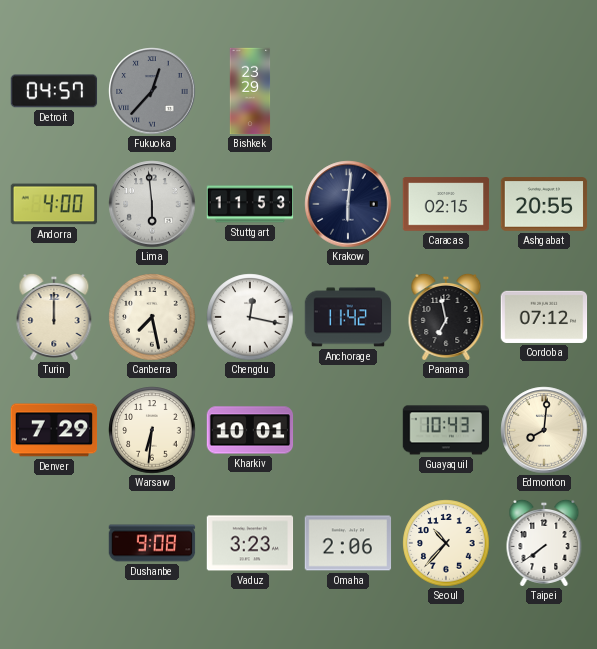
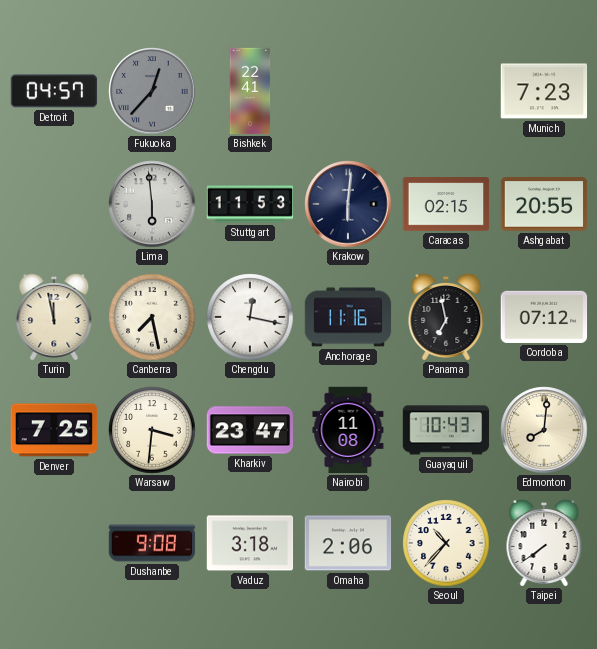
Bishkek: 23:29 -> 22:41 (250, 91)
Munich: none -> 7:23 (544, 91)
Andorra: 4:00 -> none (54, 204)
Turin: 12:00 -> 11:58 (54, 317)
Anchorage: 11:42 -> 11:16 (348, 317)
Denver: 7:29 -> 7:25 (54, 430)
Warsaw: 6:31 -> 3:31 (152, 430)
Kharkiv: 10:01 -> 23:47 (250, 430)
Nairobi: none -> 11:08 (348, 430)
Vaduz: 3:23 -> 3:18 (250, 543)
